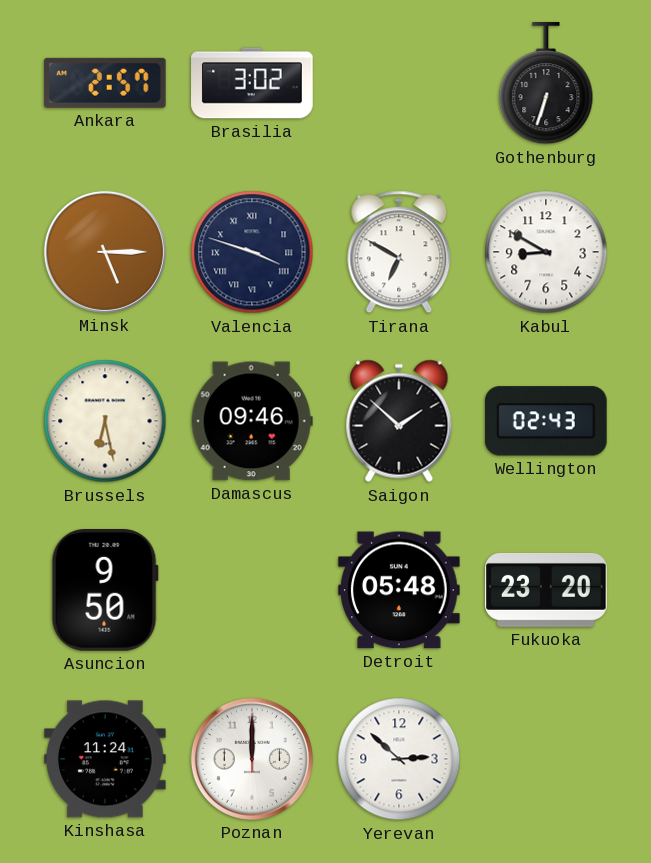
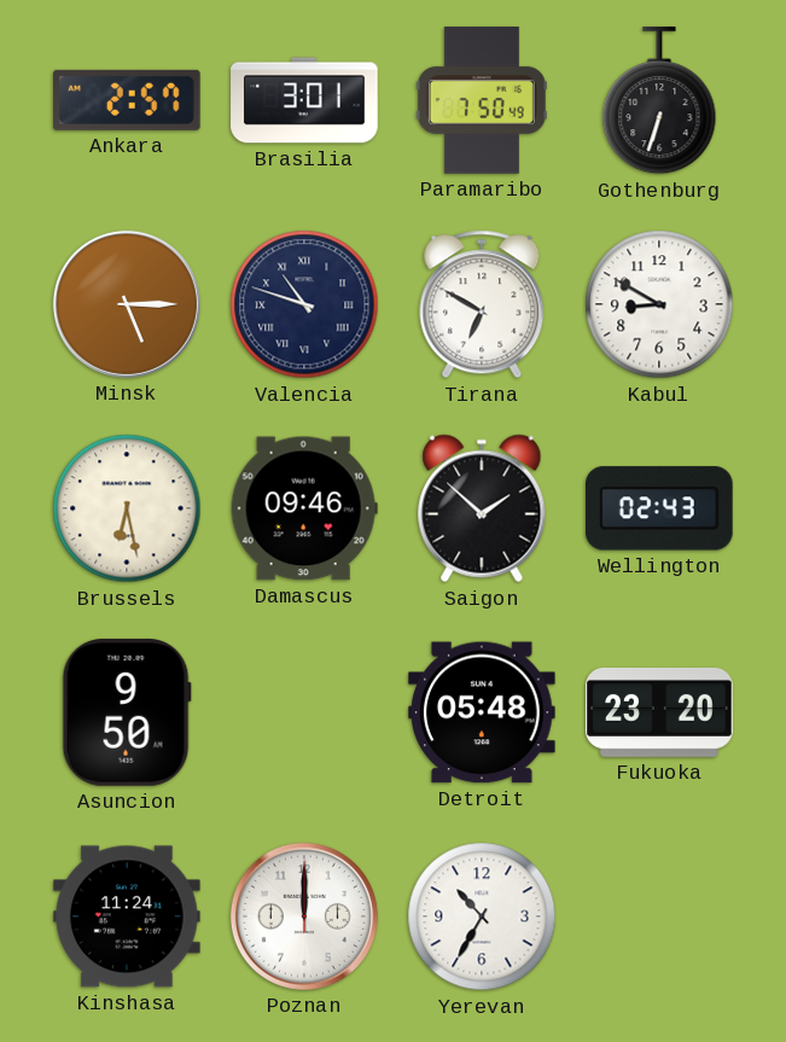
Brasilia: 3:02 -> 3:01 (304, 100)
Paramaribo: none -> 7:50 (482, 100)
Valencia: 3:48 -> 10:48 (304, 304)
Yerevan: 2:52 -> 10:35 (482, 916)
